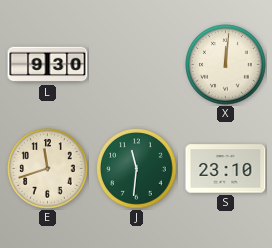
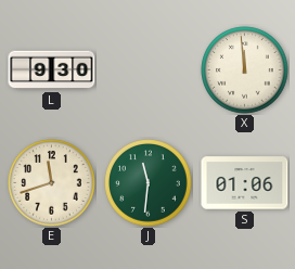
X: 12:01 -> 11:59 (245, 71)
S: 23:10 -> 01:06 (245, 183)
